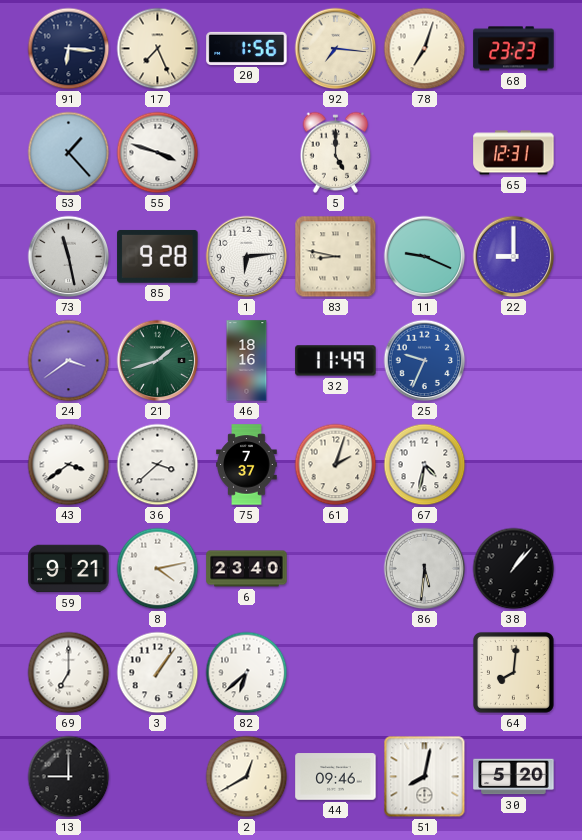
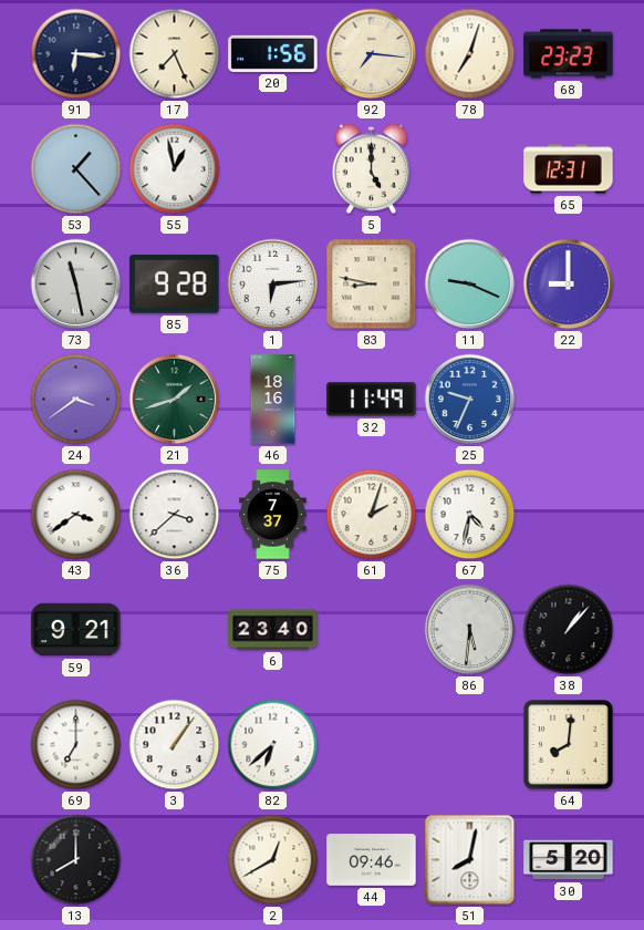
55: 3:48 -> 12:58 (175, 169)
8: 4:13 -> none (158, 569)
13: 9:00 -> 8:00 (76, 860)
